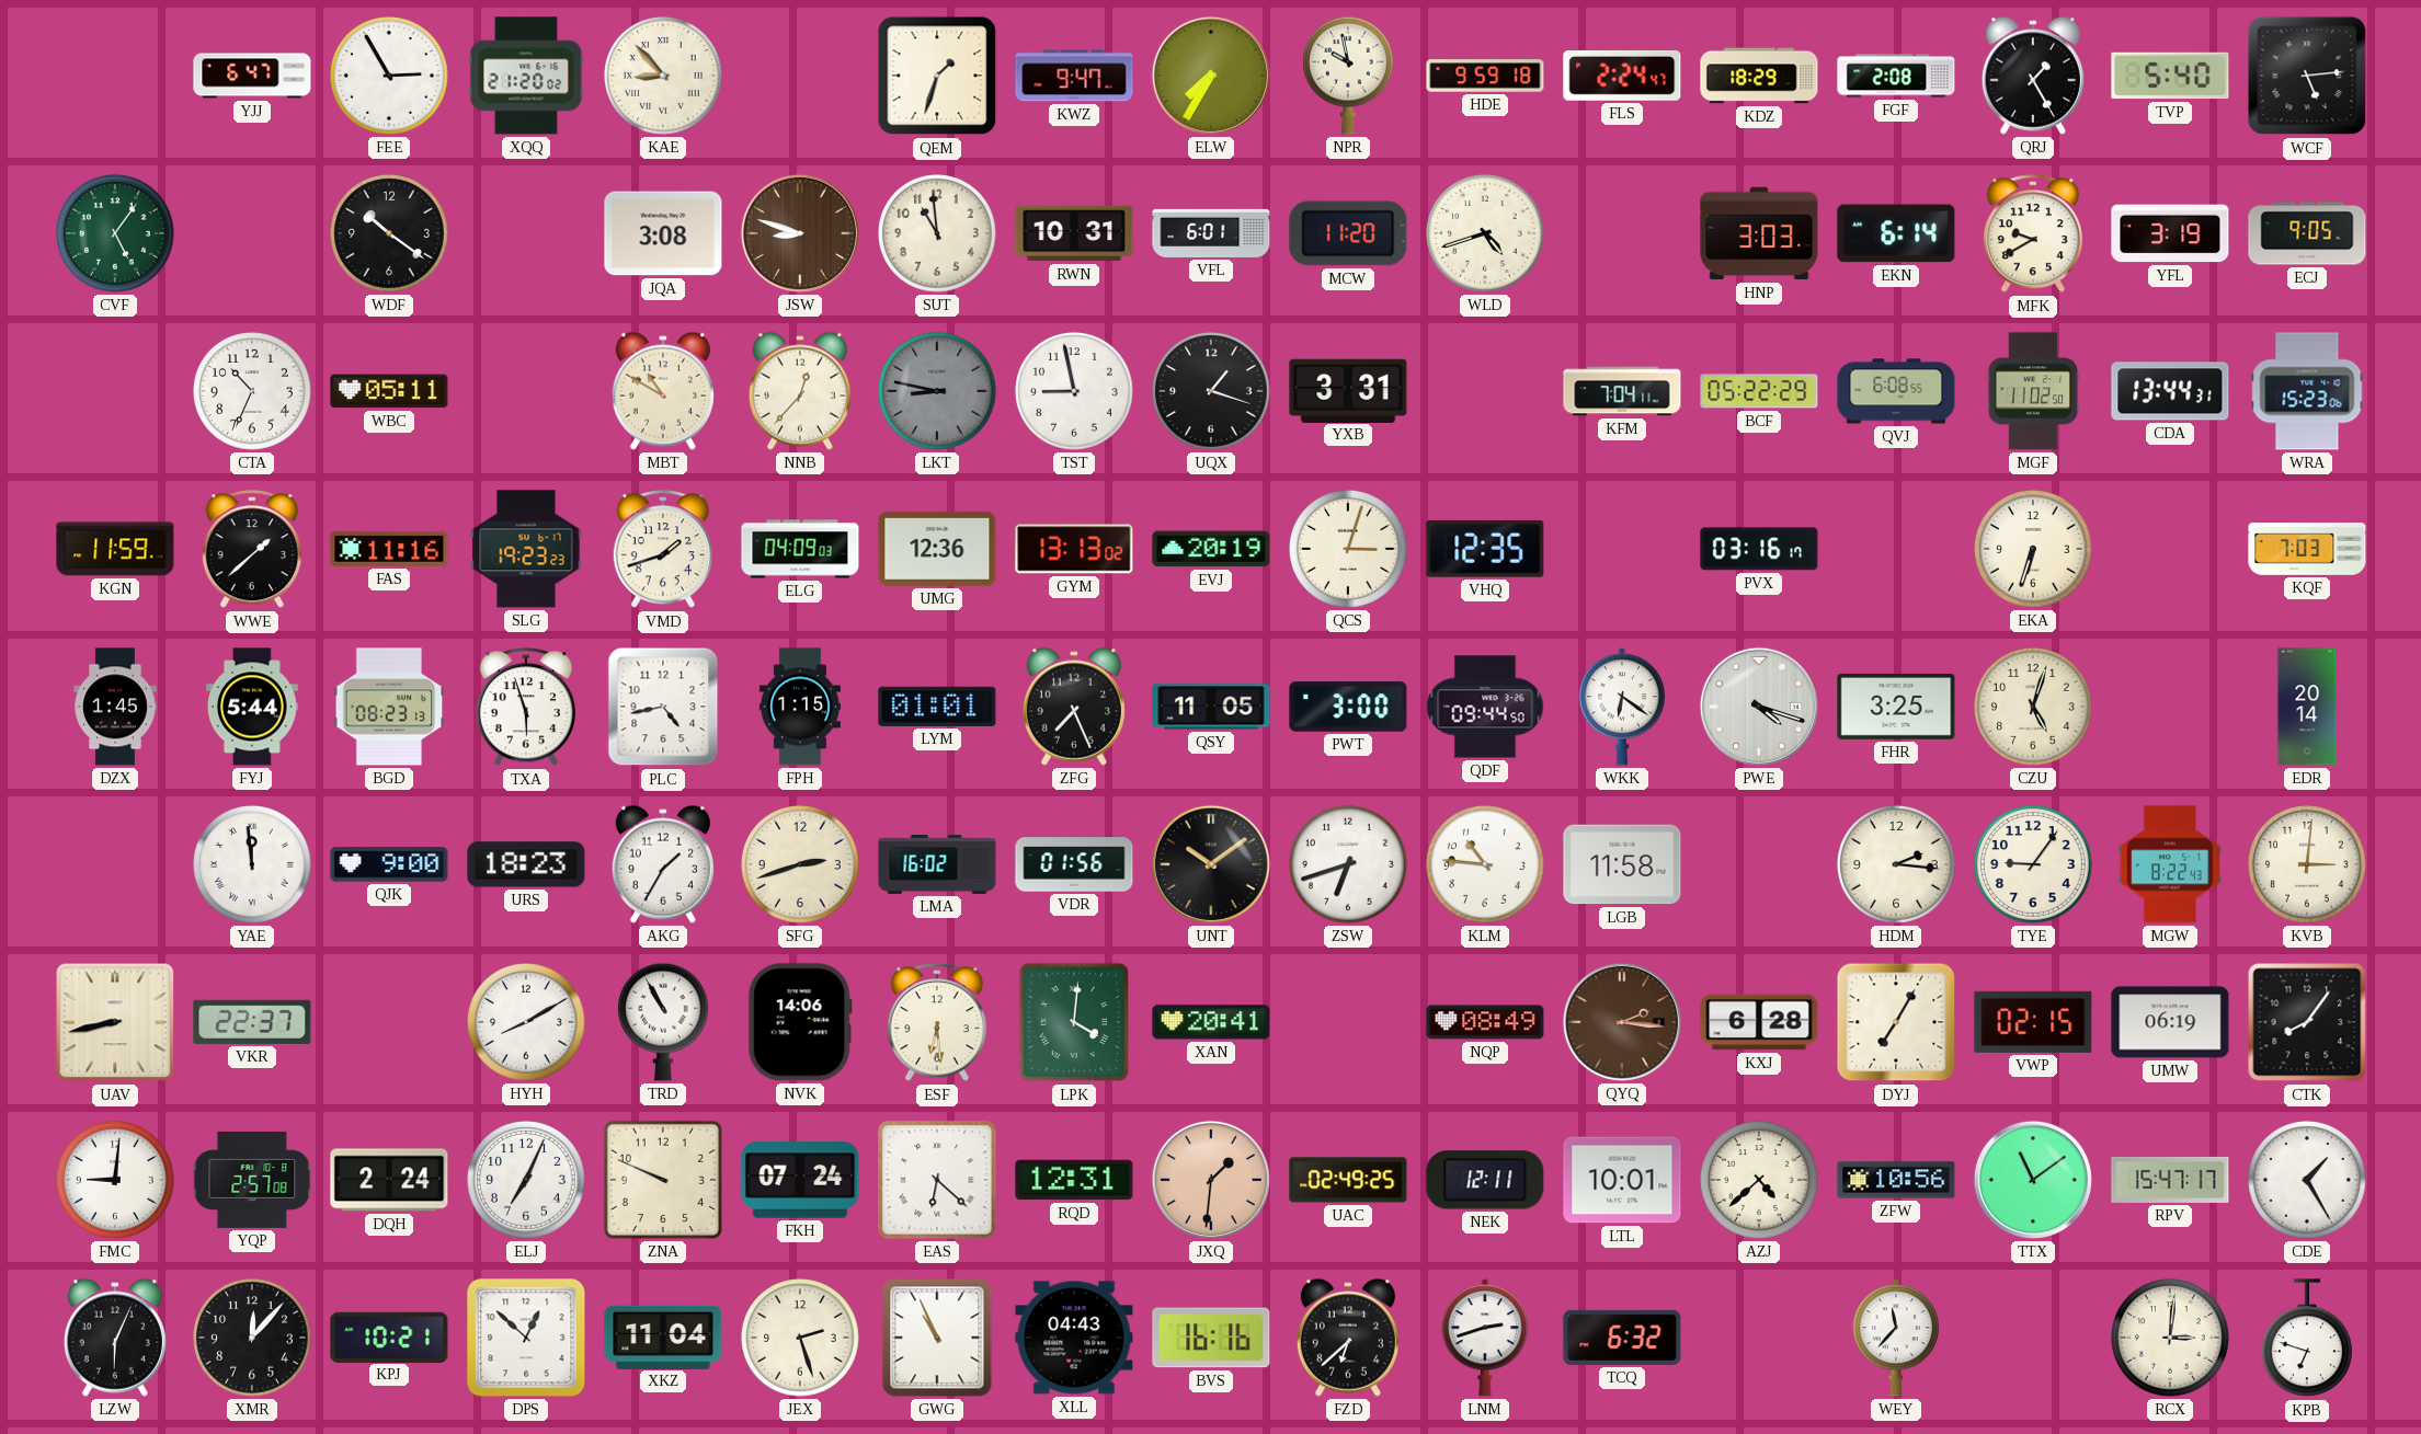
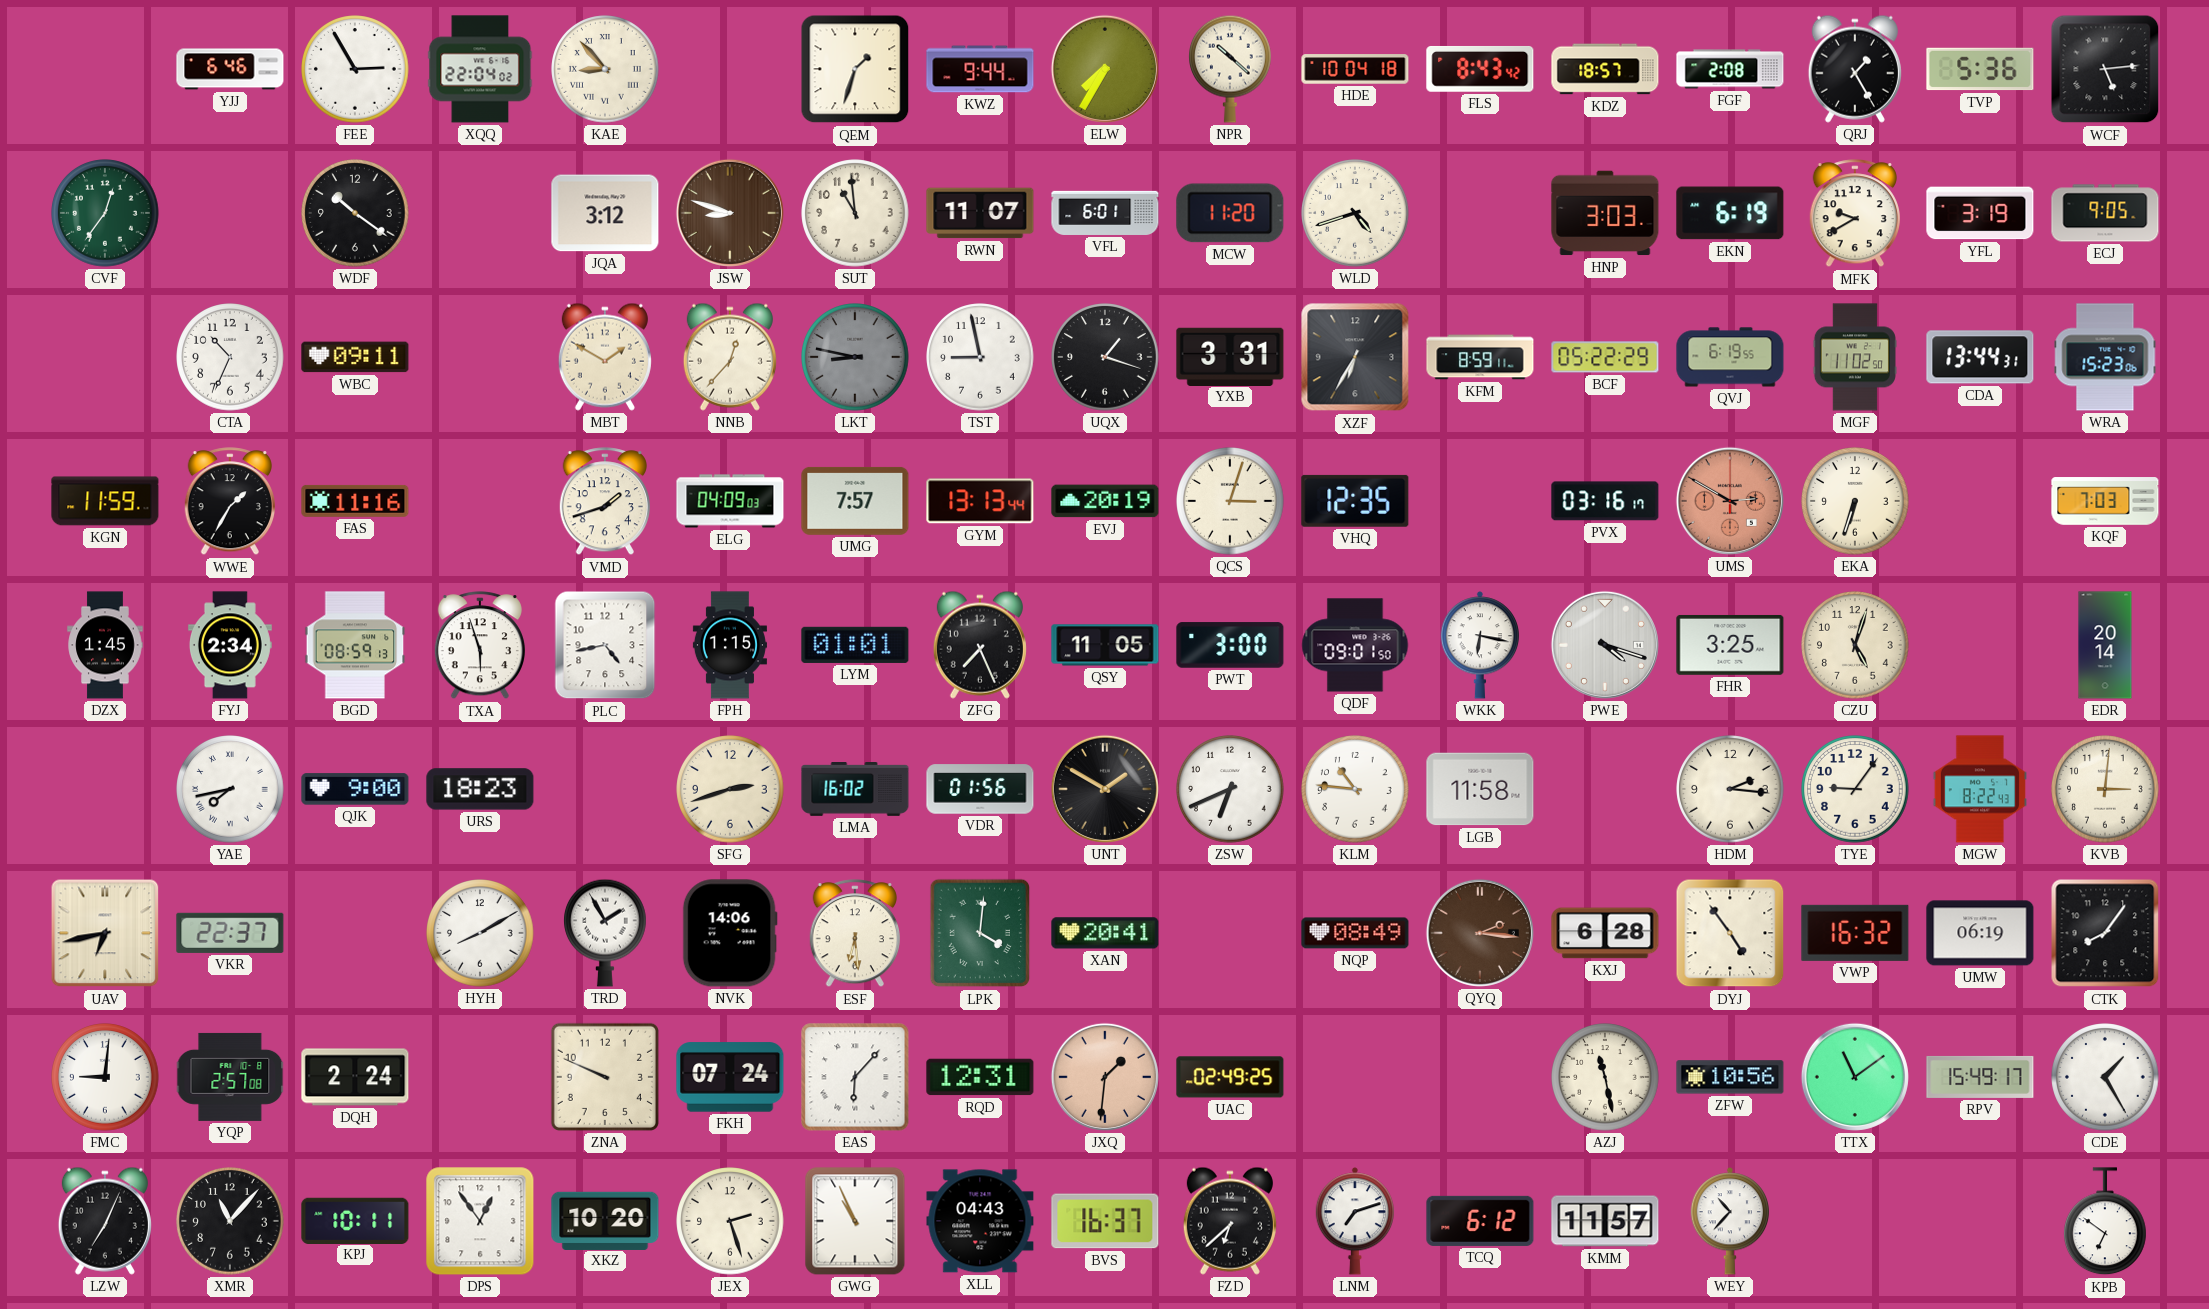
YJJ: 6:47 -> 6:46 (230, 69)
XQQ: 21:20 -> 22:04 (480, 69)
KWZ: 9:47 -> 9:44 (980, 69)
NPR: 9:58 -> 10:22 (1231, 69)
HDE: 9:59 -> 10:04 (1355, 69)
FLS: 2:24 -> 8:43 (1480, 69)
KDZ: 18:29 -> 18:57 (1605, 69)
TVP: 5:40 -> 5:36 (1980, 69)
CVF: 5:06 -> 12:36 (105, 213)
JQA: 3:08 -> 3:12 (605, 213)
RWN: 10:31 -> 11:07 (980, 213)
EKN: 6:14 -> 6:19 (1730, 213)
WBC: 05:11 -> 09:11 (355, 357)
MBT: 10:50 -> 1:50 (605, 357)
XZF: none -> 6:35 (1355, 357)
KFM: 7:04 -> 8:59 (1480, 357)
QVJ: 6:08 -> 6:19 (1730, 357)
WWE: 1:38 -> 1:35 (230, 502)
SLG: 19:23 -> none (526, 549)
UMG: 12:36 -> 7:57 (855, 501)
GYM: 13:13:02 -> 13:13:44 (980, 501)
UMS: none -> 2:50 (1730, 501)
FYJ: 5:44 -> 2:34 (230, 645)
BGD: 08:23 -> 08:59 (355, 645)
QDF: 09:44 -> 09:01 (1355, 645)
WKK: 6:21 -> 6:17 (1480, 645)
YAE: 11:59 -> 7:43 (230, 789)
AKG: 1:35 -> none (663, 864)
UNT: 10:09 -> 1:50 (1105, 789)
ZSW: 6:42 -> 6:41 (1230, 789)
UAV: 8:43 -> 6:43 (105, 933)
TRD: 10:55 -> 1:55 (606, 933)
DYJ: 7:05 -> 4:54 (1730, 933)
VWP: 02:15 -> 16:32 (1855, 933)
ELJ: 7:04 -> none (526, 1180)
EAS: 6:22 -> 6:07 (855, 1077)
NEK: 12:11 -> none (1485, 1180)
LTL: 10:01 -> none (1622, 1180)
AZJ: 4:38 -> 11:28 (1605, 1077)
RPV: 15:47 -> 15:49 (1980, 1077)
LZW: 6:04 -> 7:04 (105, 1221)
XMR: 12:07 -> 11:07 (230, 1221)
KPJ: 10:21 -> 10:11 (355, 1220)
DPS: 12:52 -> 12:54 (480, 1221)
XKZ: 11:04 -> 10:20 (605, 1220)
BVS: 16:16 -> 16:37 (1105, 1221)
LNM: 2:42 -> 7:12 (1355, 1221)
TCQ: 6:32 -> 6:12 (1480, 1221)
KMM: none -> 11:57 (1605, 1221)
WEY: 11:37 -> 10:37 (1730, 1221)
RCX: 3:01 -> none (2170, 1338)
KPB: 6:48 -> 6:51 (2106, 1222)
